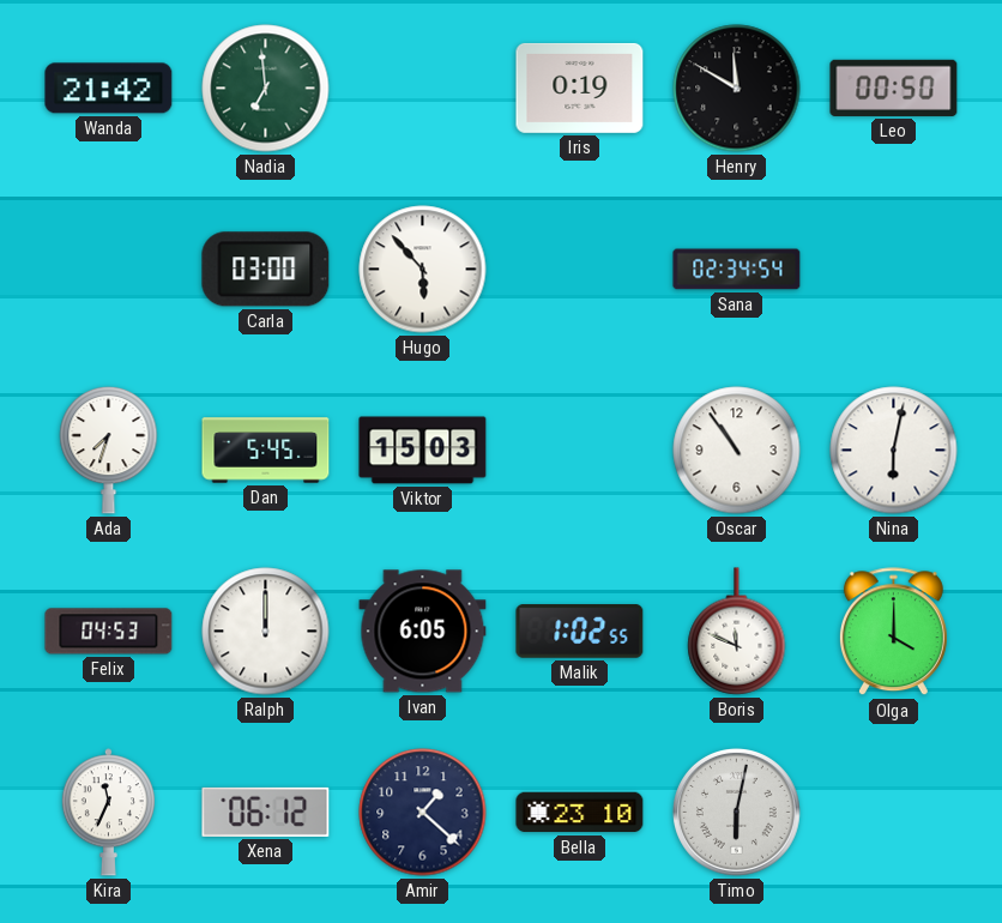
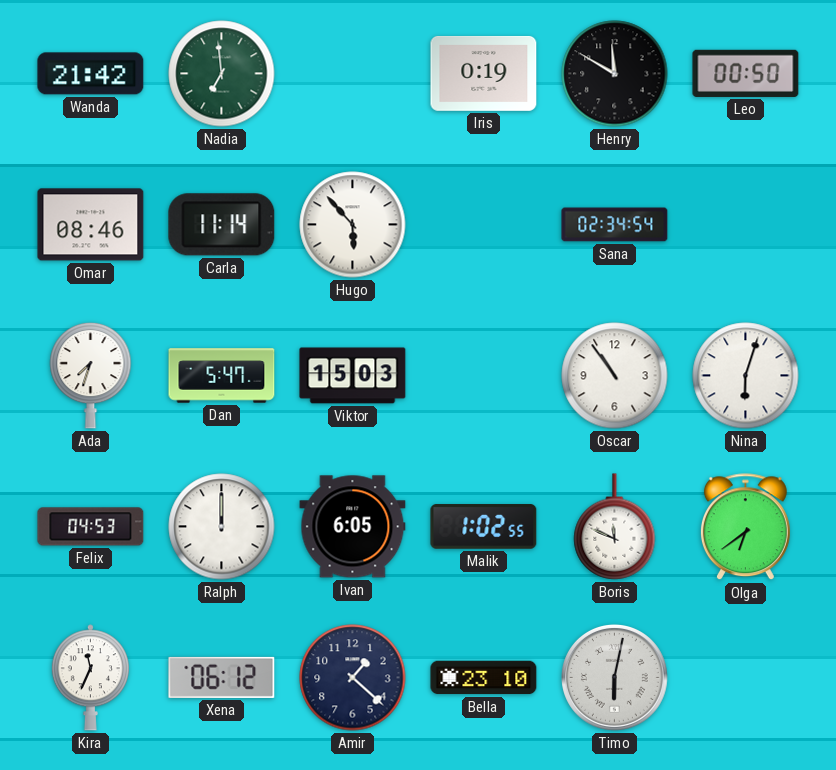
Omar: none -> 08:46 (91, 225)
Carla: 03:00 -> 11:14 (222, 225)
Dan: 5:45 -> 5:47 (222, 376)
Nina: 6:02 -> 6:03 (746, 376)
Olga: 4:00 -> 6:39 (745, 527)
